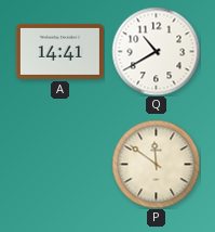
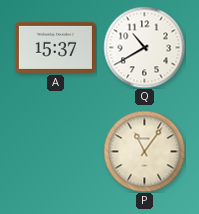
A: 14:41 -> 15:37 (55, 47)
P: 11:51 -> 11:06 (144, 151)
